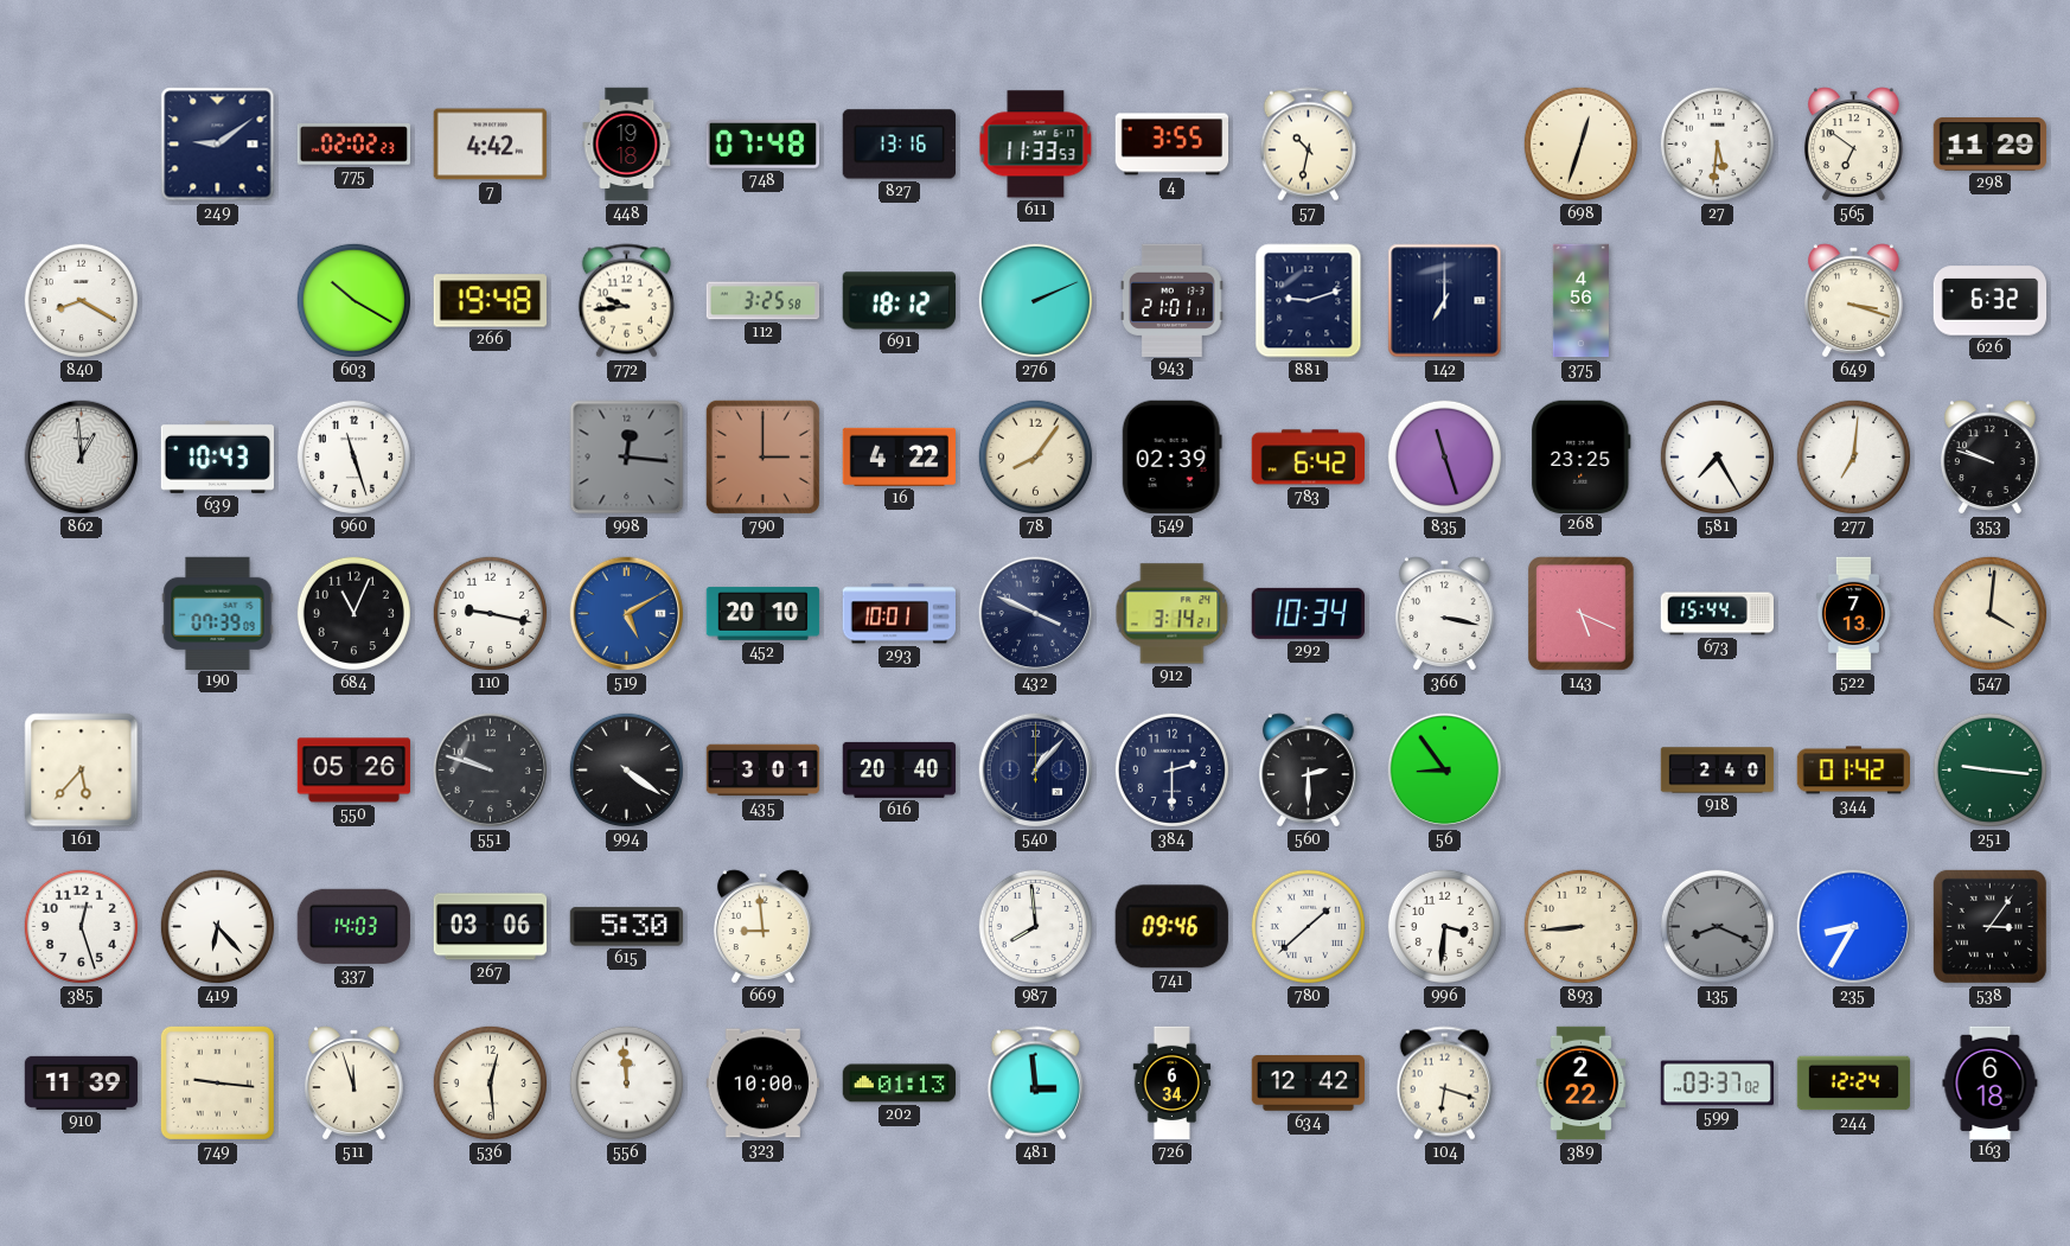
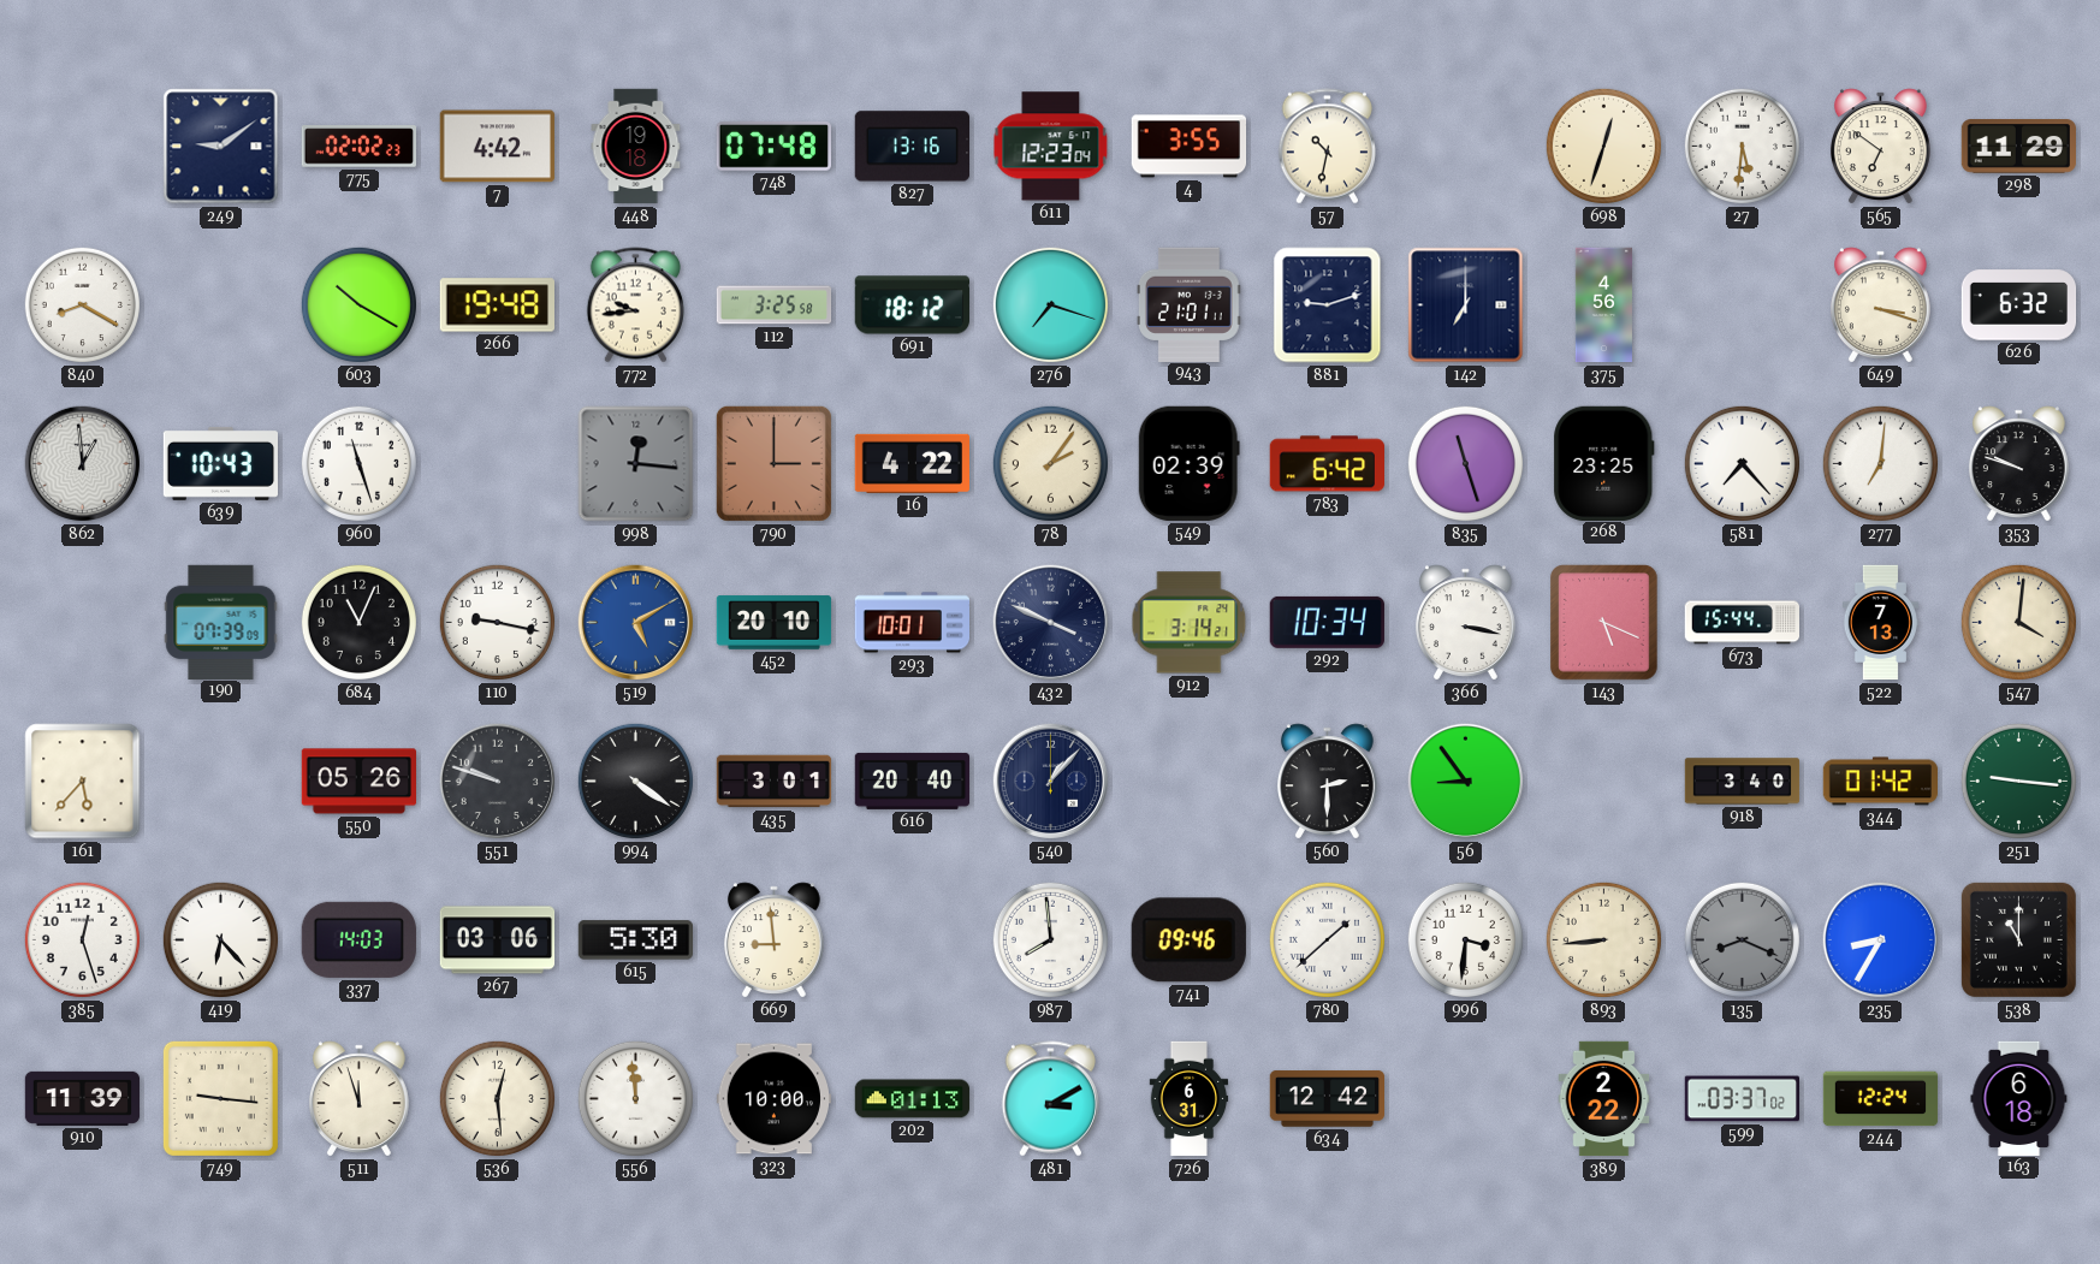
611: 11:33 -> 12:23 (1051, 147)
276: 2:11 -> 7:18 (1050, 304)
78: 8:06 -> 2:06 (1050, 463)
581: 7:25 -> 7:23 (1742, 463)
384: 2:30 -> none (1171, 769)
918: 2:40 -> 3:40 (1743, 782)
538: 3:06 -> 11:00 (2018, 939)
481: 2:59 -> 3:10 (1050, 1099)
726: 6:34 -> 6:31 (1190, 1099)
104: 6:18 -> none (1444, 1084)
